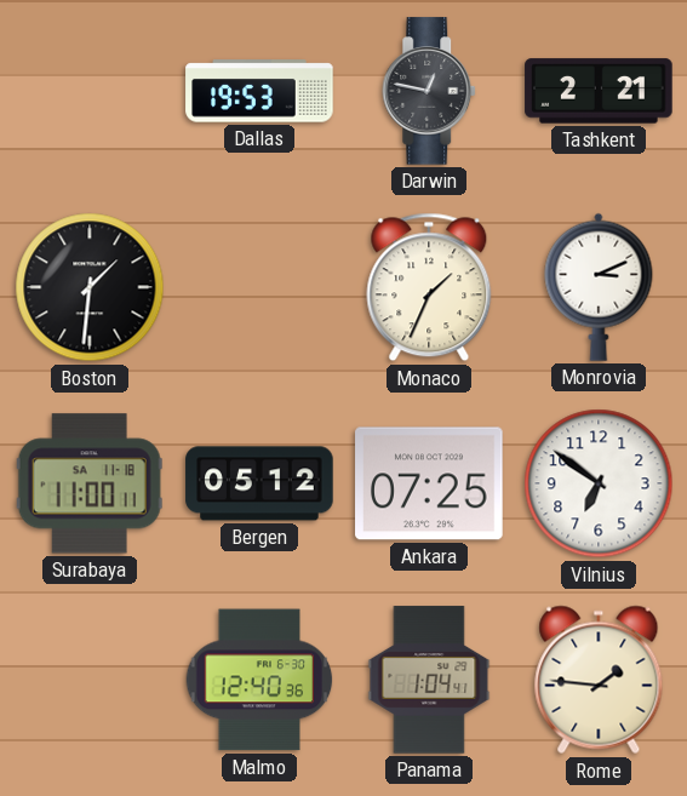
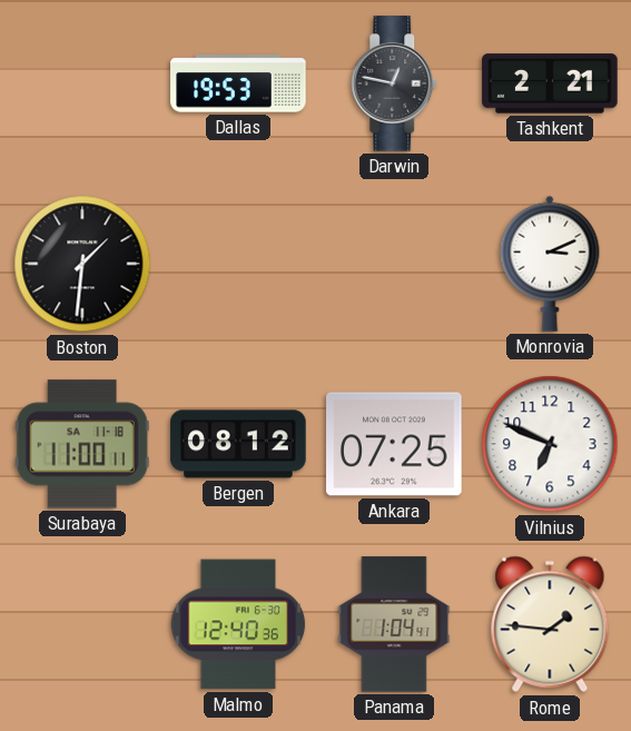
Monaco: 1:34 -> none (429, 287)
Bergen: 05:12 -> 08:12 (238, 444)
Vilnius: 6:51 -> 6:49 (550, 444)
